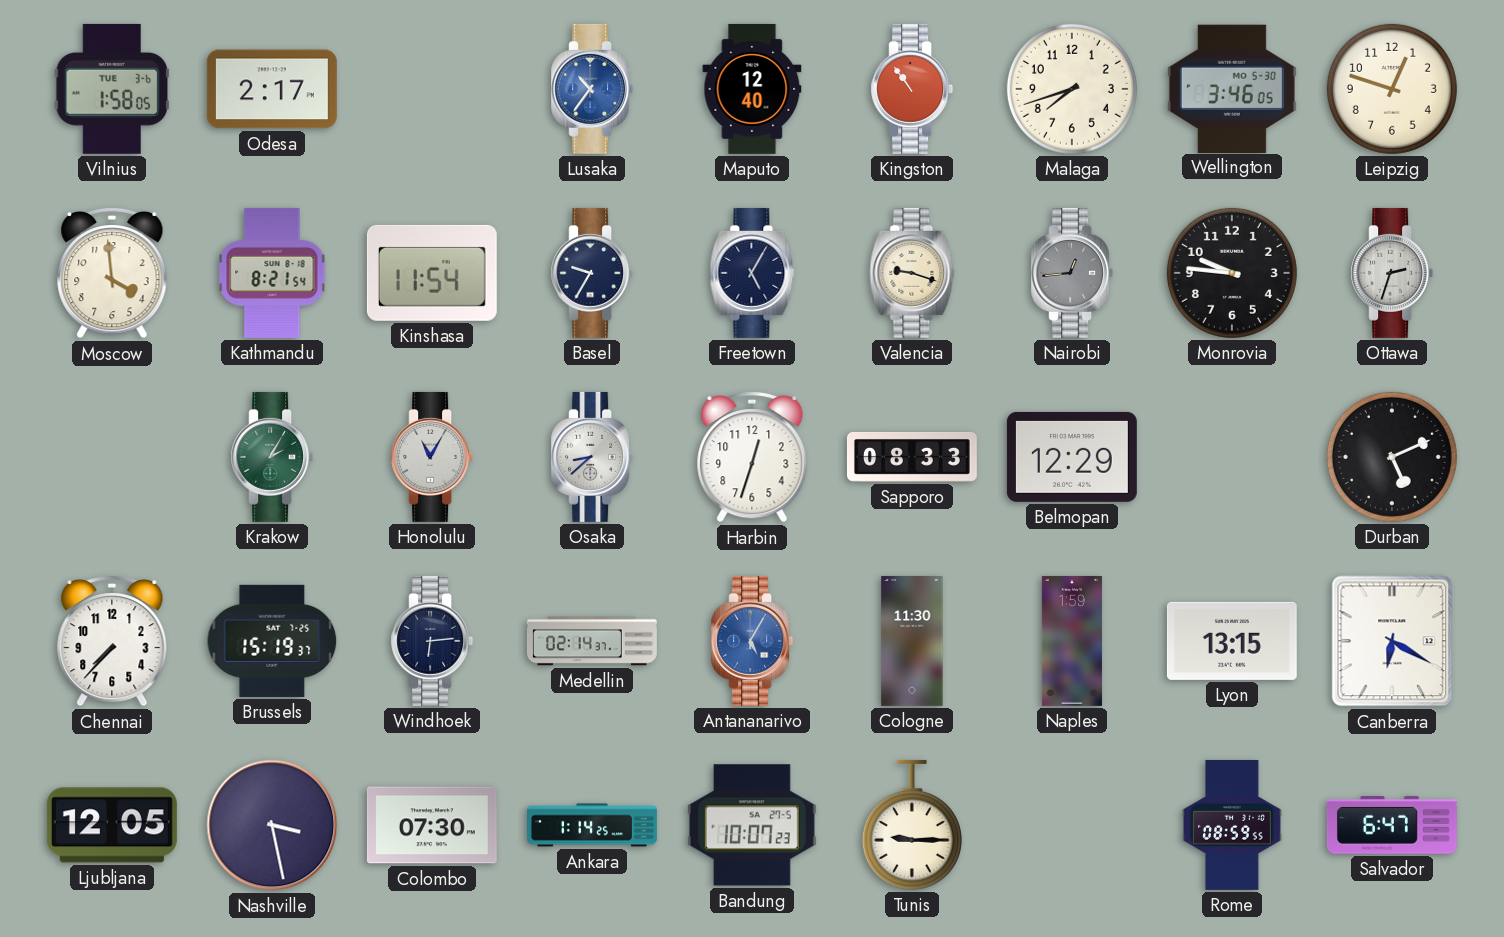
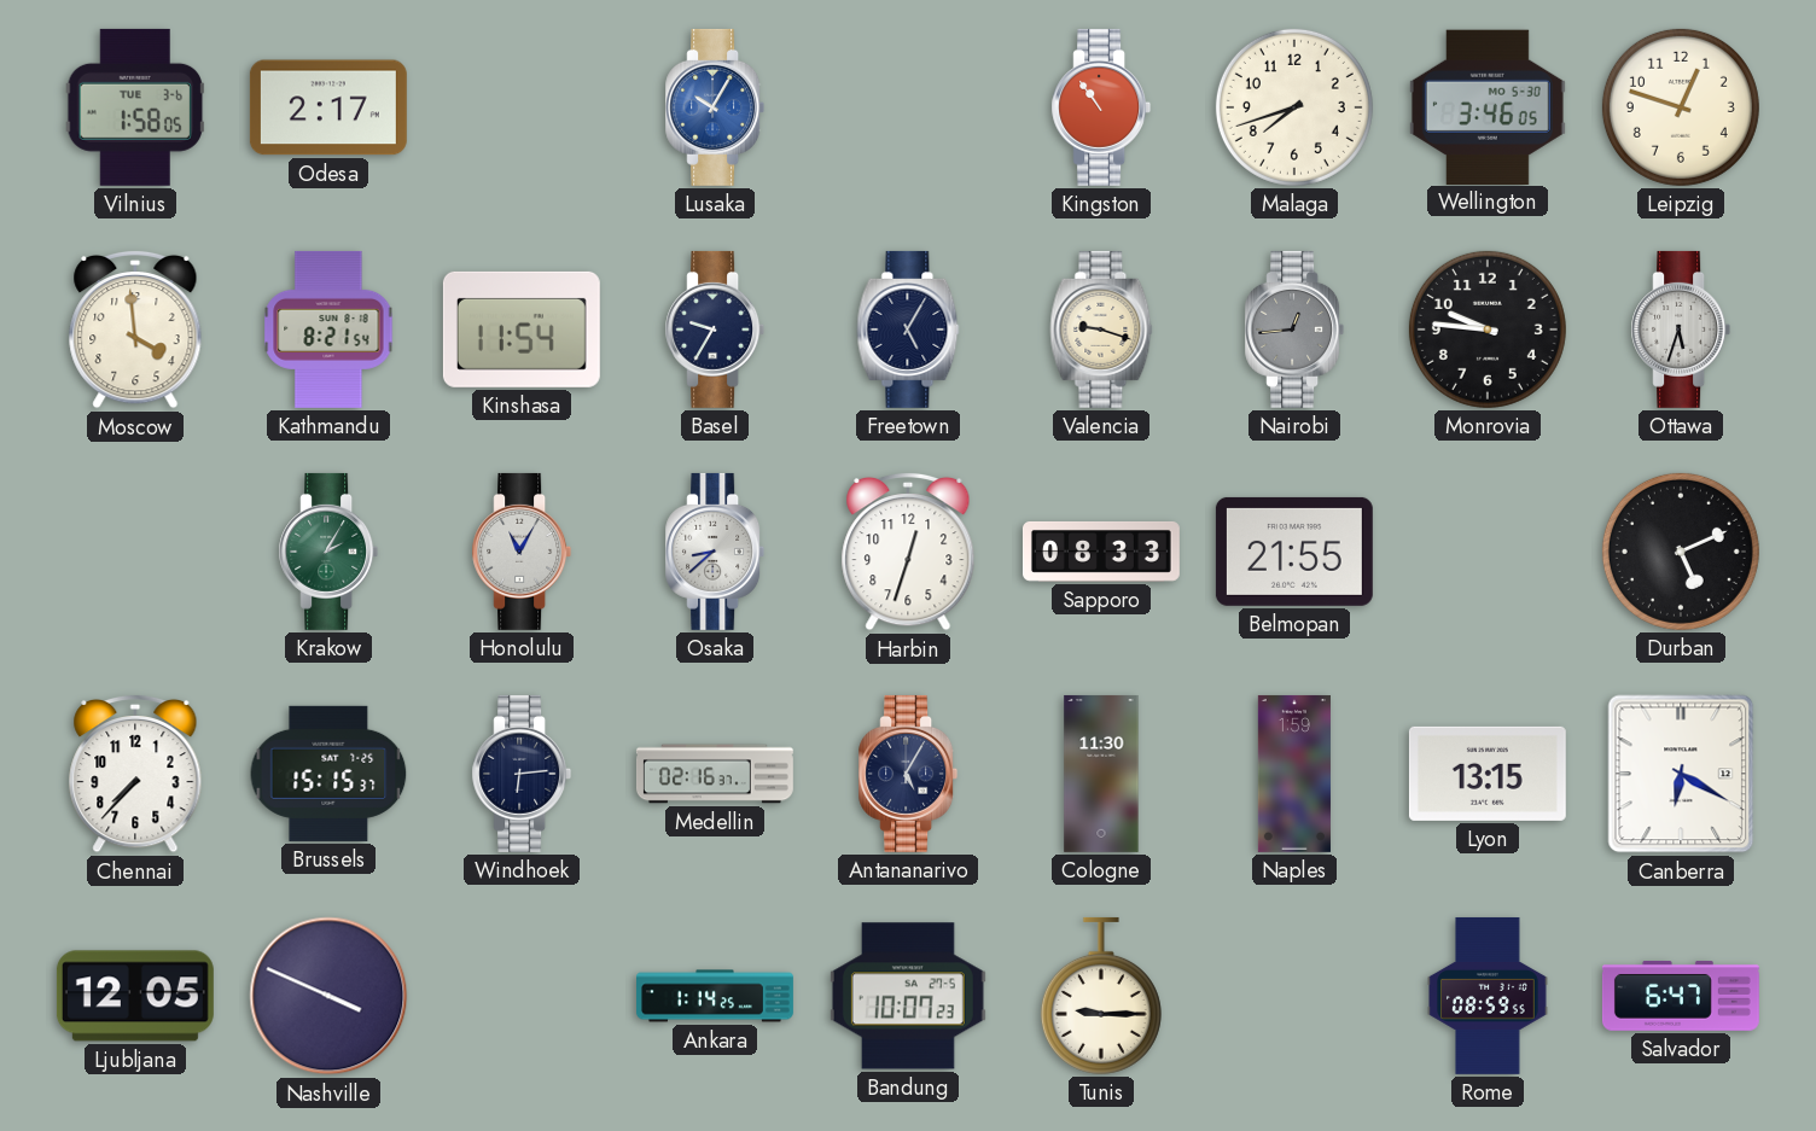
Lusaka: 10:36 -> 10:05 (715, 107)
Maputo: 12:40 -> none (752, 89)
Ottawa: 2:33 -> 5:33 (1681, 330)
Belmopan: 12:29 -> 21:55 (1294, 552)
Brussels: 15:19 -> 15:15 (328, 774)
Medellin: 02:14 -> 02:16 (715, 774)
Antananarivo dial: blue -> navy (908, 774)
Nashville: 3:28 -> 3:49 (328, 996)
Colombo: 07:30 -> none (432, 825)
